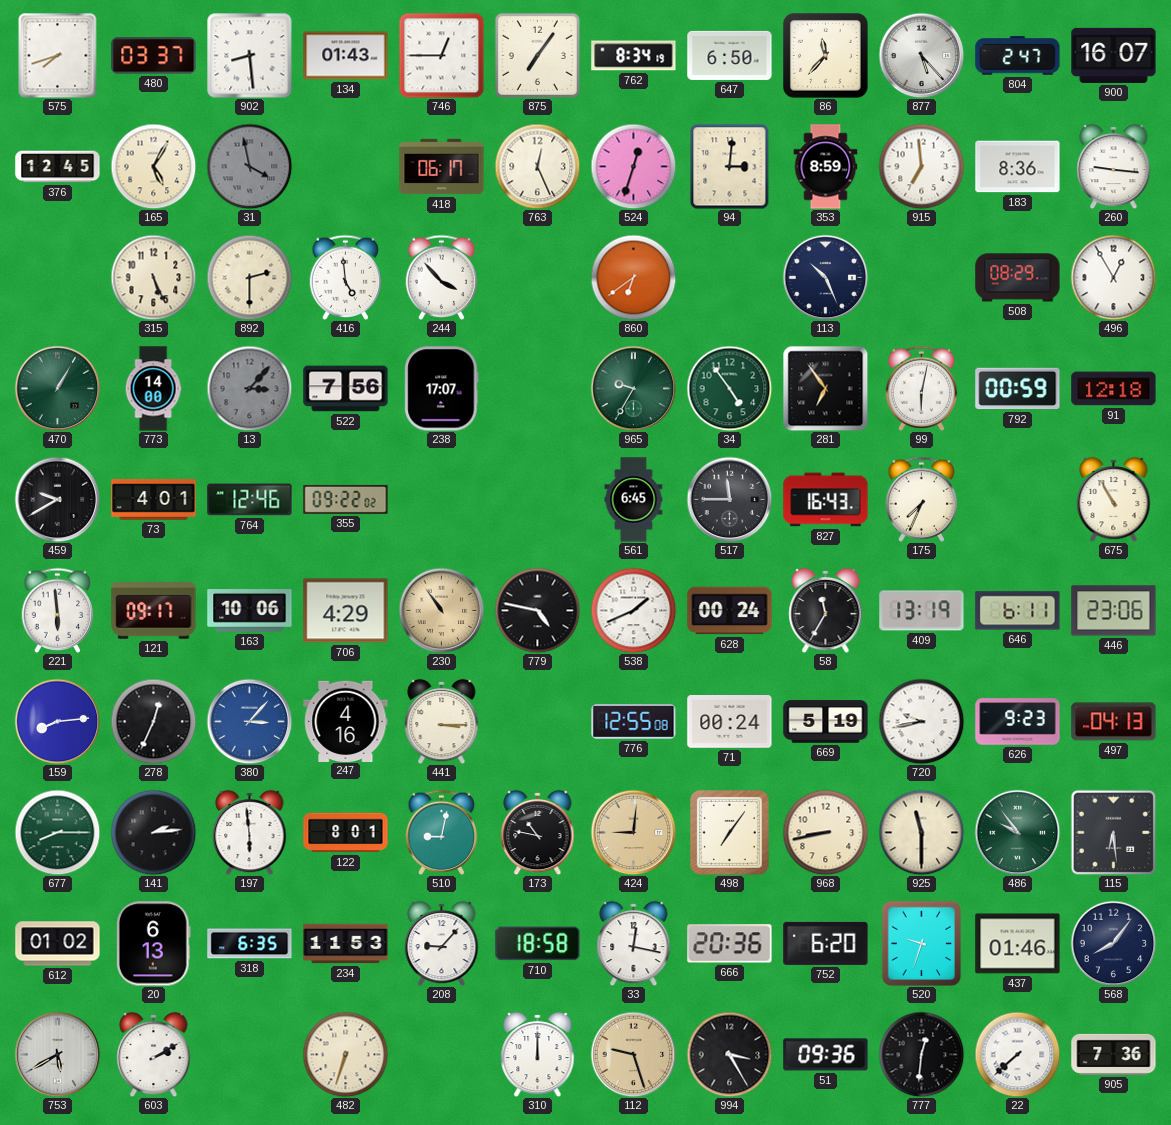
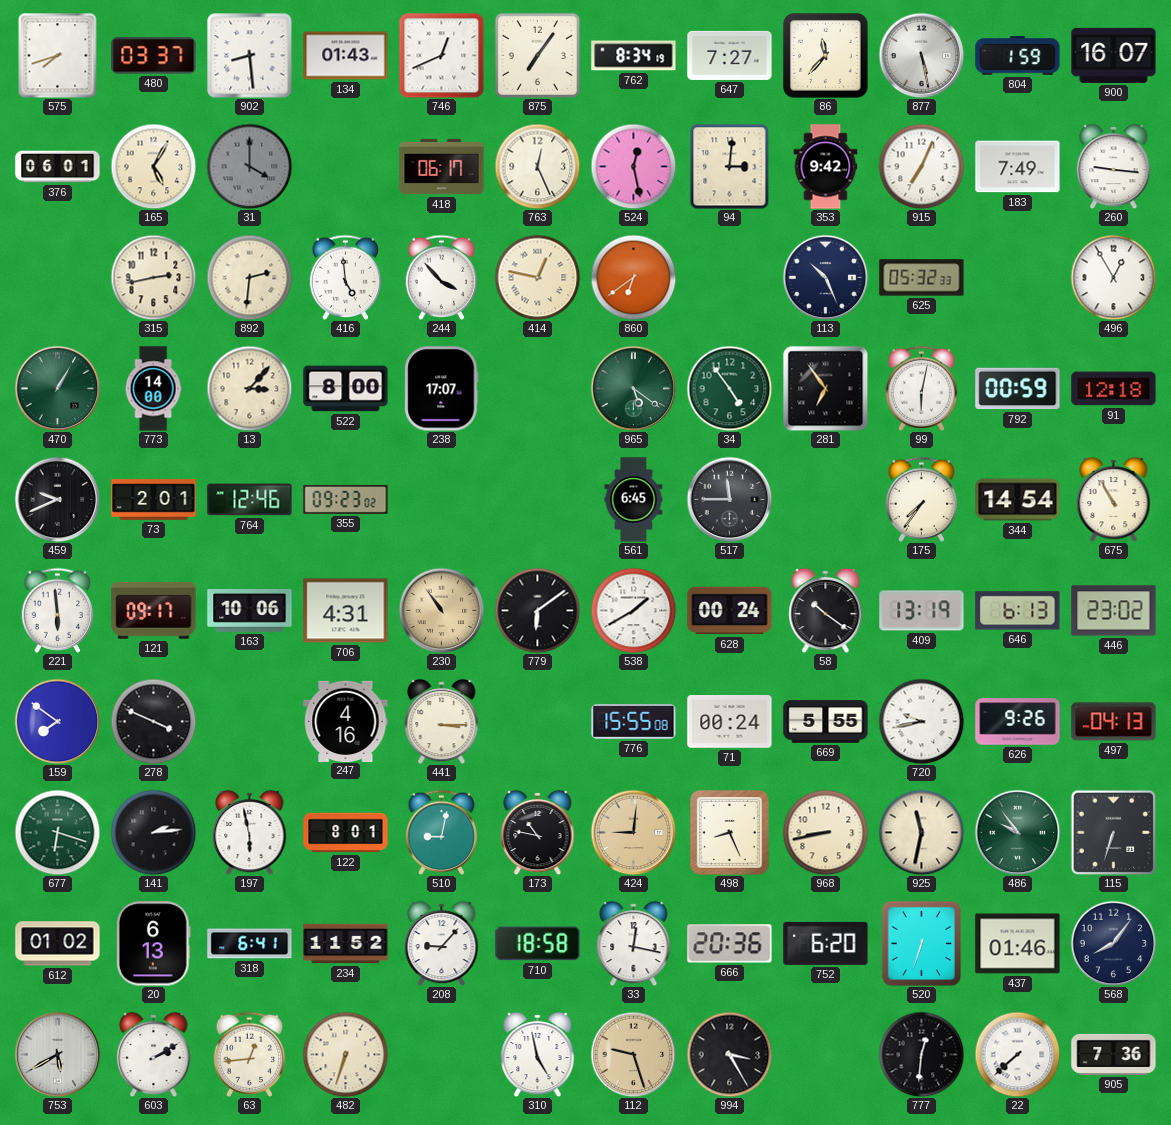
746: 12:45 -> 12:41 (441, 55)
647: 6:50 -> 7:27 (730, 55)
877: 5:23 -> 5:28 (921, 55)
804: 2:47 -> 1:59 (1018, 56)
376: 12:45 -> 06:01 (58, 167)
31: 3:58 -> 4:00 (249, 166)
524: 12:33 -> 12:28 (633, 166)
353: 8:59 -> 9:42 (826, 167)
915: 6:59 -> 7:04 (921, 166)
183: 8:36 -> 7:49 (1018, 167)
315: 5:26 -> 2:43 (153, 277)
892: 2:30 -> 2:31 (249, 277)
414: none -> 12:47 (537, 277)
625: none -> 05:32 (922, 278)
508: 08:29 -> none (1018, 278)
13 dial: grey -> cream (249, 388)
522: 7:56 -> 8:00 (346, 389)
965: 9:35 -> 5:21 (633, 388)
459: 9:40 -> 9:41 (57, 499)
73: 4:01 -> 2:01 (154, 500)
355: 09:22 -> 09:23 (346, 499)
827: 16:43 -> none (826, 500)
175: 7:34 -> 7:36 (922, 499)
344: none -> 14:54 (1018, 500)
706: 4:29 -> 4:31 (346, 611)
779: 4:47 -> 6:09 (537, 610)
538: 1:41 -> 1:40 (633, 610)
58: 11:35 -> 10:21 (826, 610)
646: 6:11 -> 6:13 (1018, 611)
446: 23:06 -> 23:02 (1114, 611)
159: 8:14 -> 7:51 (57, 721)
278: 12:34 -> 3:49 (153, 721)
380: 3:07 -> none (249, 721)
776: 12:55 -> 15:55 (634, 722)
669: 5:19 -> 5:55 (826, 722)
626: 9:23 -> 9:26 (1018, 722)
677: 8:15 -> 6:18 (57, 832)
197: 5:59 -> 5:58 (250, 832)
498: 7:06 -> 8:26 (729, 832)
925: 11:30 -> 11:32 (921, 832)
115: 6:29 -> 6:33 (1113, 832)
318: 6:35 -> 6:41 (250, 944)
234: 11:53 -> 11:52 (346, 944)
520: 9:33 -> 6:33 (922, 943)
63: none -> 12:44 (250, 1054)
310: 12:00 -> 4:58 (538, 1054)
51: 09:36 -> none (826, 1055)
